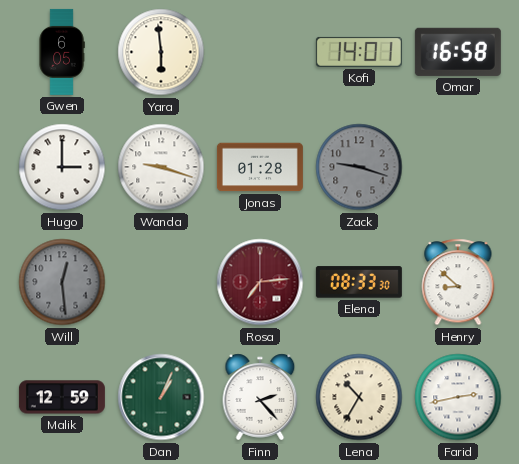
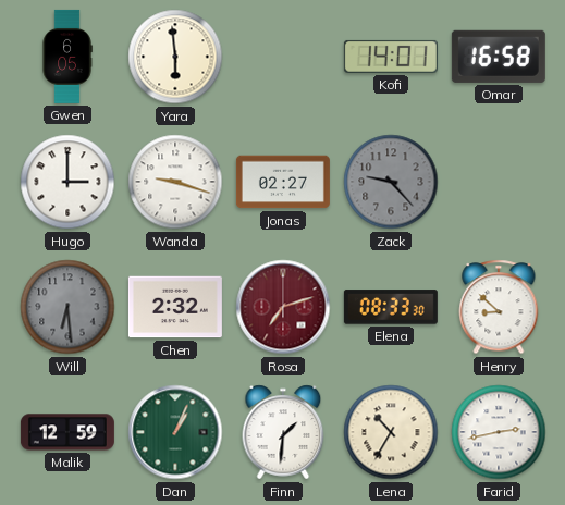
Jonas: 01:28 -> 02:27 (283, 182)
Zack: 9:18 -> 9:23 (391, 182)
Will: 12:29 -> 6:29 (67, 307)
Chen: none -> 2:32 (175, 307)
Rosa: 7:14 -> 7:12 (283, 307)
Finn: 2:23 -> 1:31 (283, 432)
